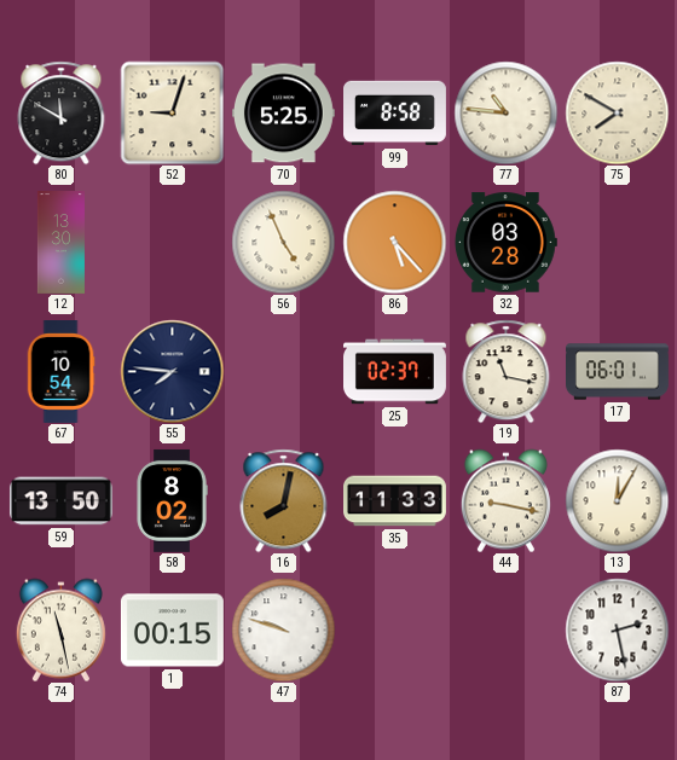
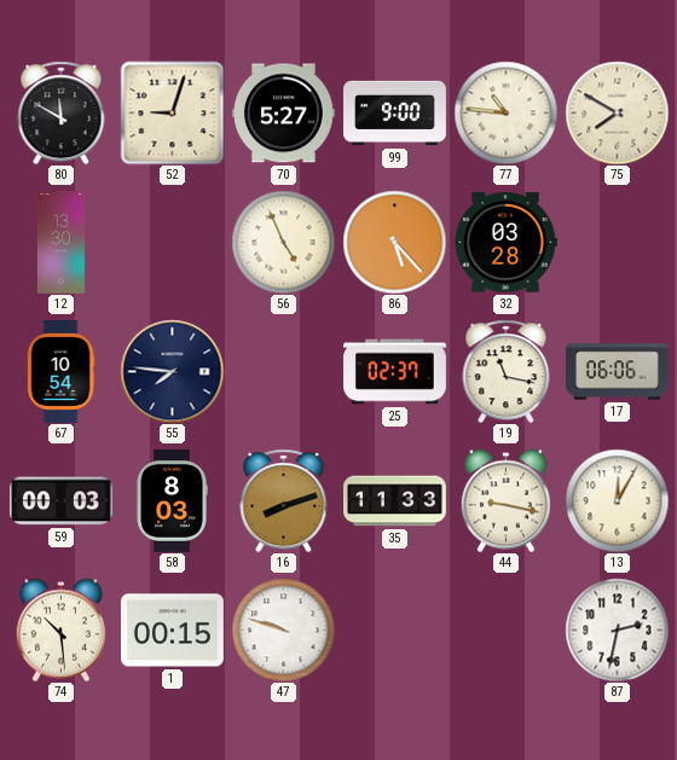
70: 5:25 -> 5:27 (283, 114)
99: 8:58 -> 9:00 (395, 114)
17: 06:01 -> 06:06 (618, 372)
59: 13:50 -> 00:03 (60, 501)
58: 8:02 -> 8:03 (172, 500)
16: 8:02 -> 8:12 (284, 500)
74: 11:28 -> 10:29 (60, 630)
87: 2:28 -> 2:32 (617, 630)
